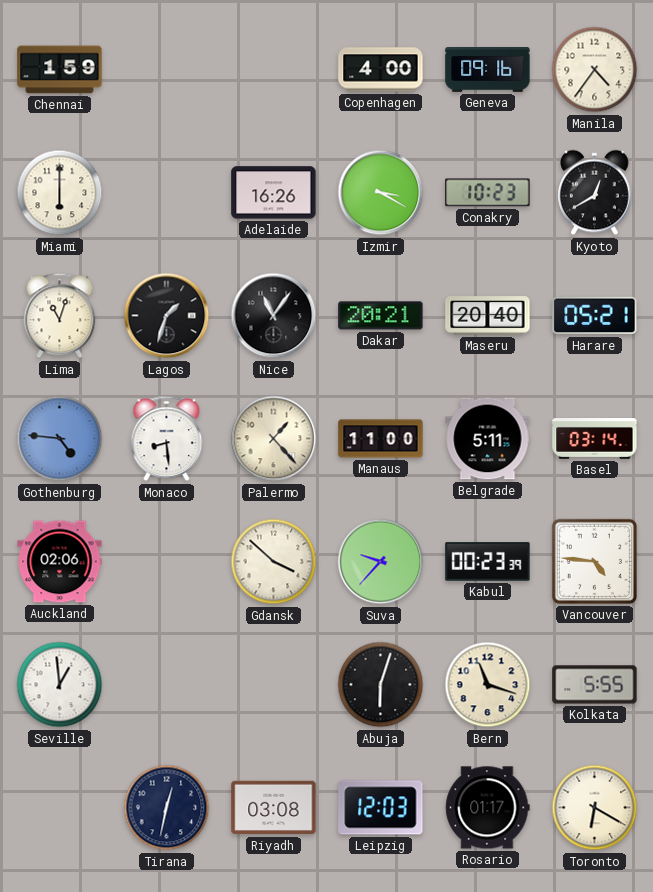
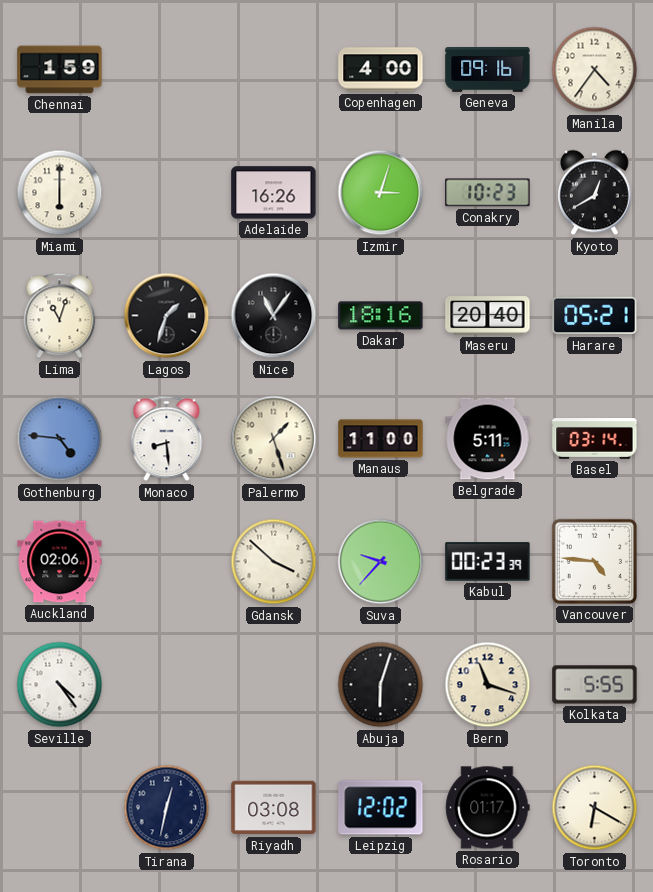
Izmir: 3:20 -> 3:03 (381, 193)
Dakar: 20:21 -> 18:16 (381, 316)
Palermo: 1:23 -> 1:27 (274, 439)
Seville: 12:59 -> 4:24 (60, 685)
Leipzig: 12:03 -> 12:02 (381, 808)
